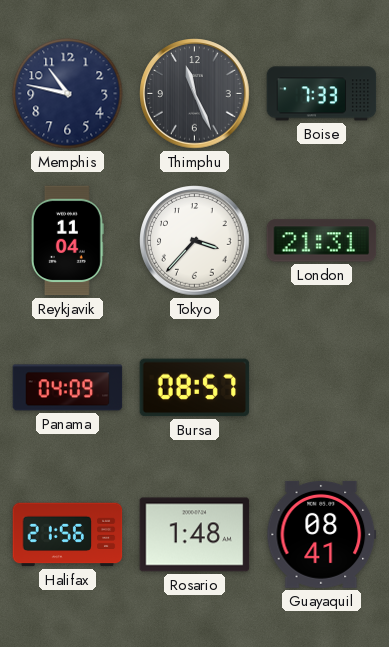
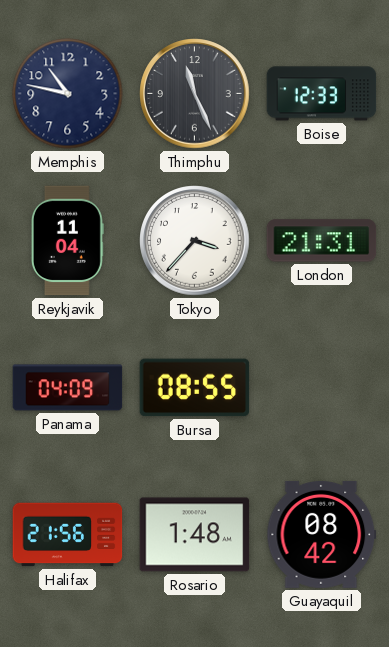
Boise: 7:33 -> 12:33 (322, 94)
Bursa: 08:57 -> 08:55 (195, 388)
Guayaquil: 08:41 -> 08:42 (322, 534)
